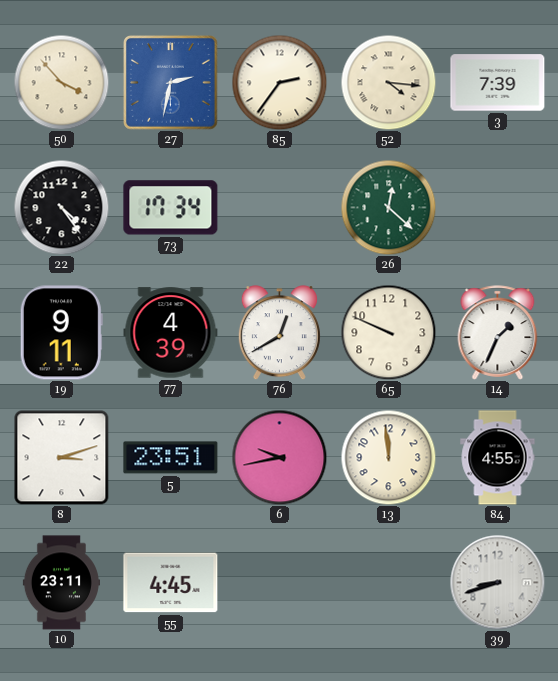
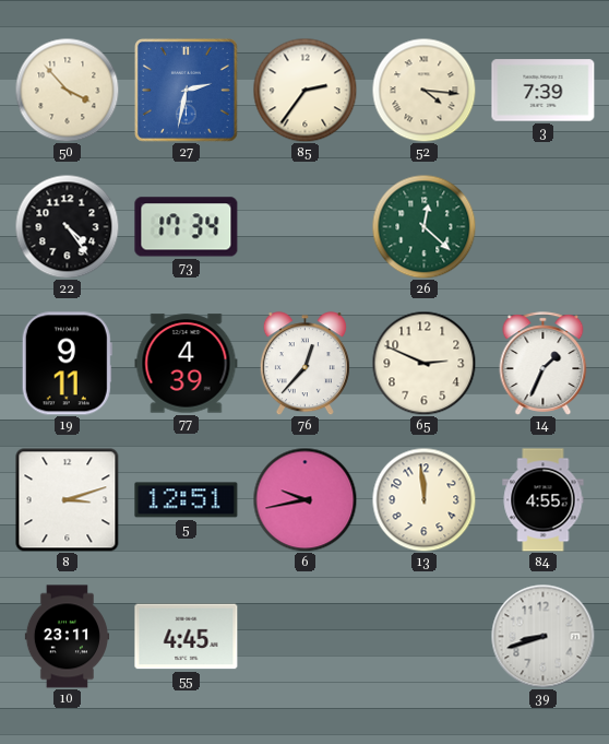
76: 12:40 -> 12:37 (304, 364)
65: 9:49 -> 2:49 (423, 363)
5: 23:51 -> 12:51 (187, 500)
